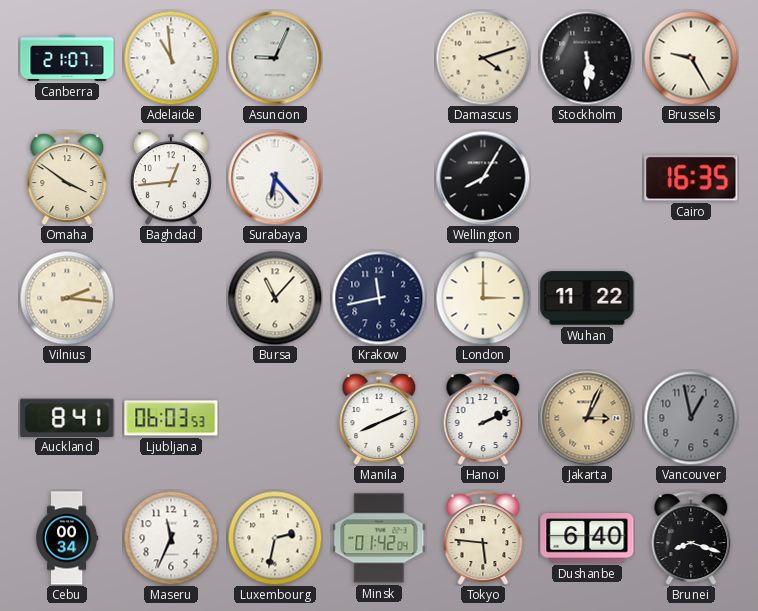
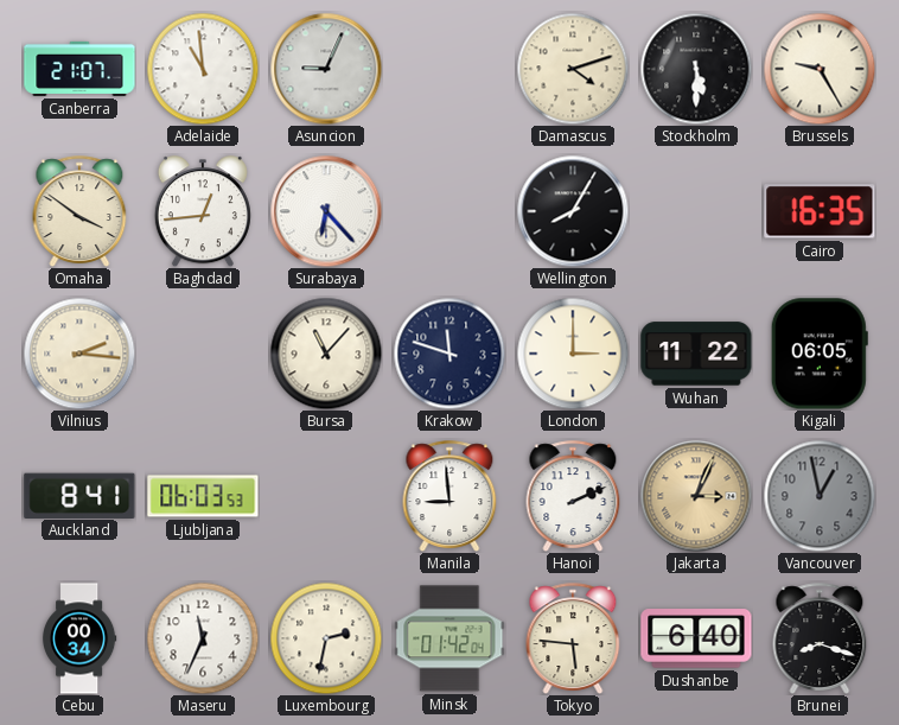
Krakow: 11:43 -> 11:48 (449, 354)
Kigali: none -> 06:05 (820, 354)
Manila: 8:11 -> 8:59 (449, 496)
